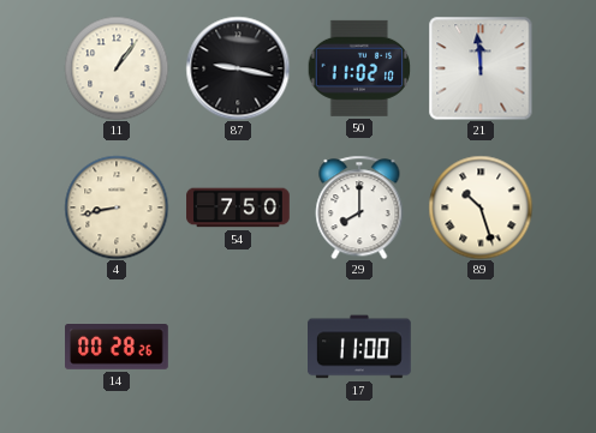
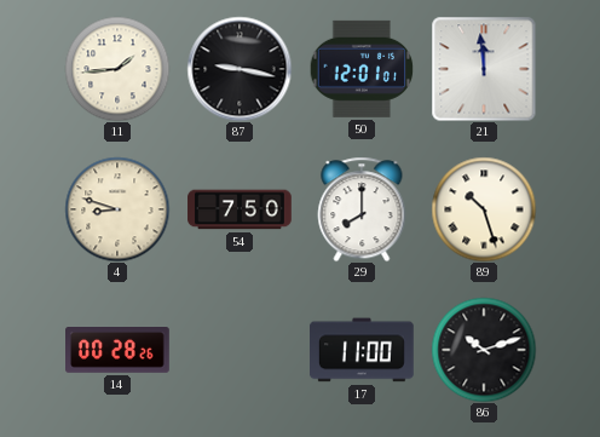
11: 1:06 -> 1:44 (117, 69)
50: 11:02 -> 12:01 (362, 69)
4: 8:43 -> 8:48 (117, 209)
86: none -> 10:12 (484, 350)
